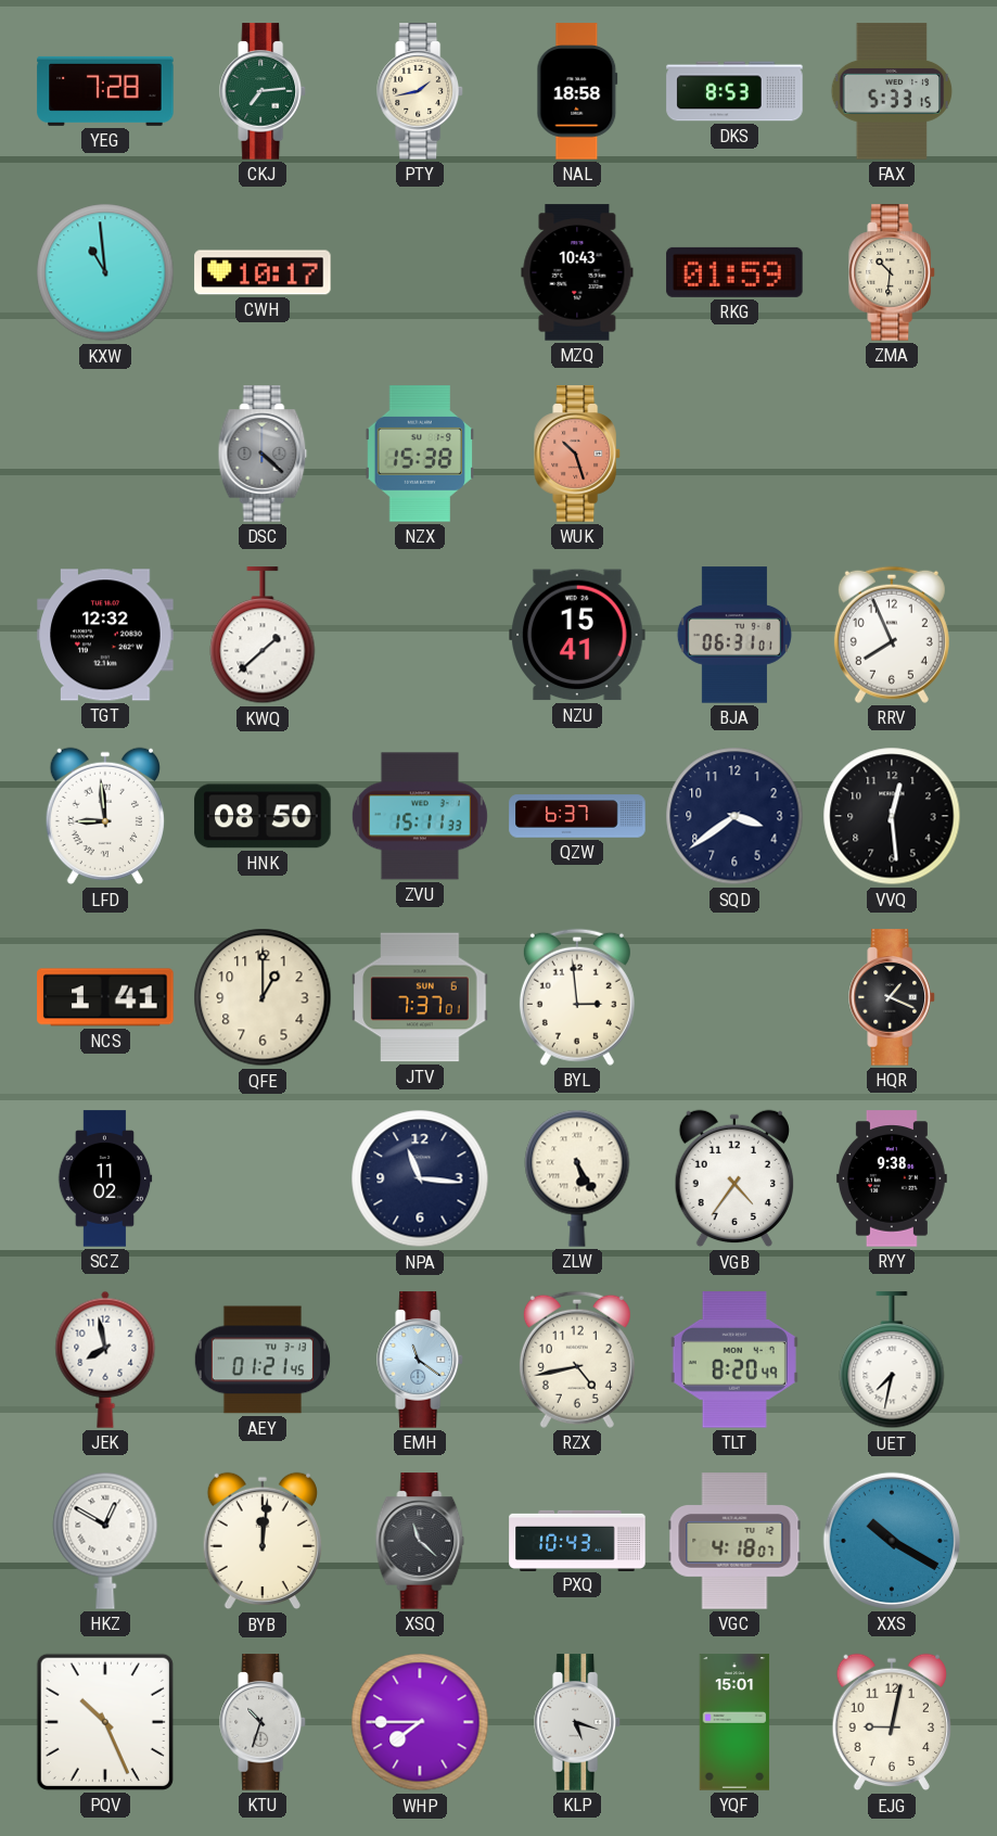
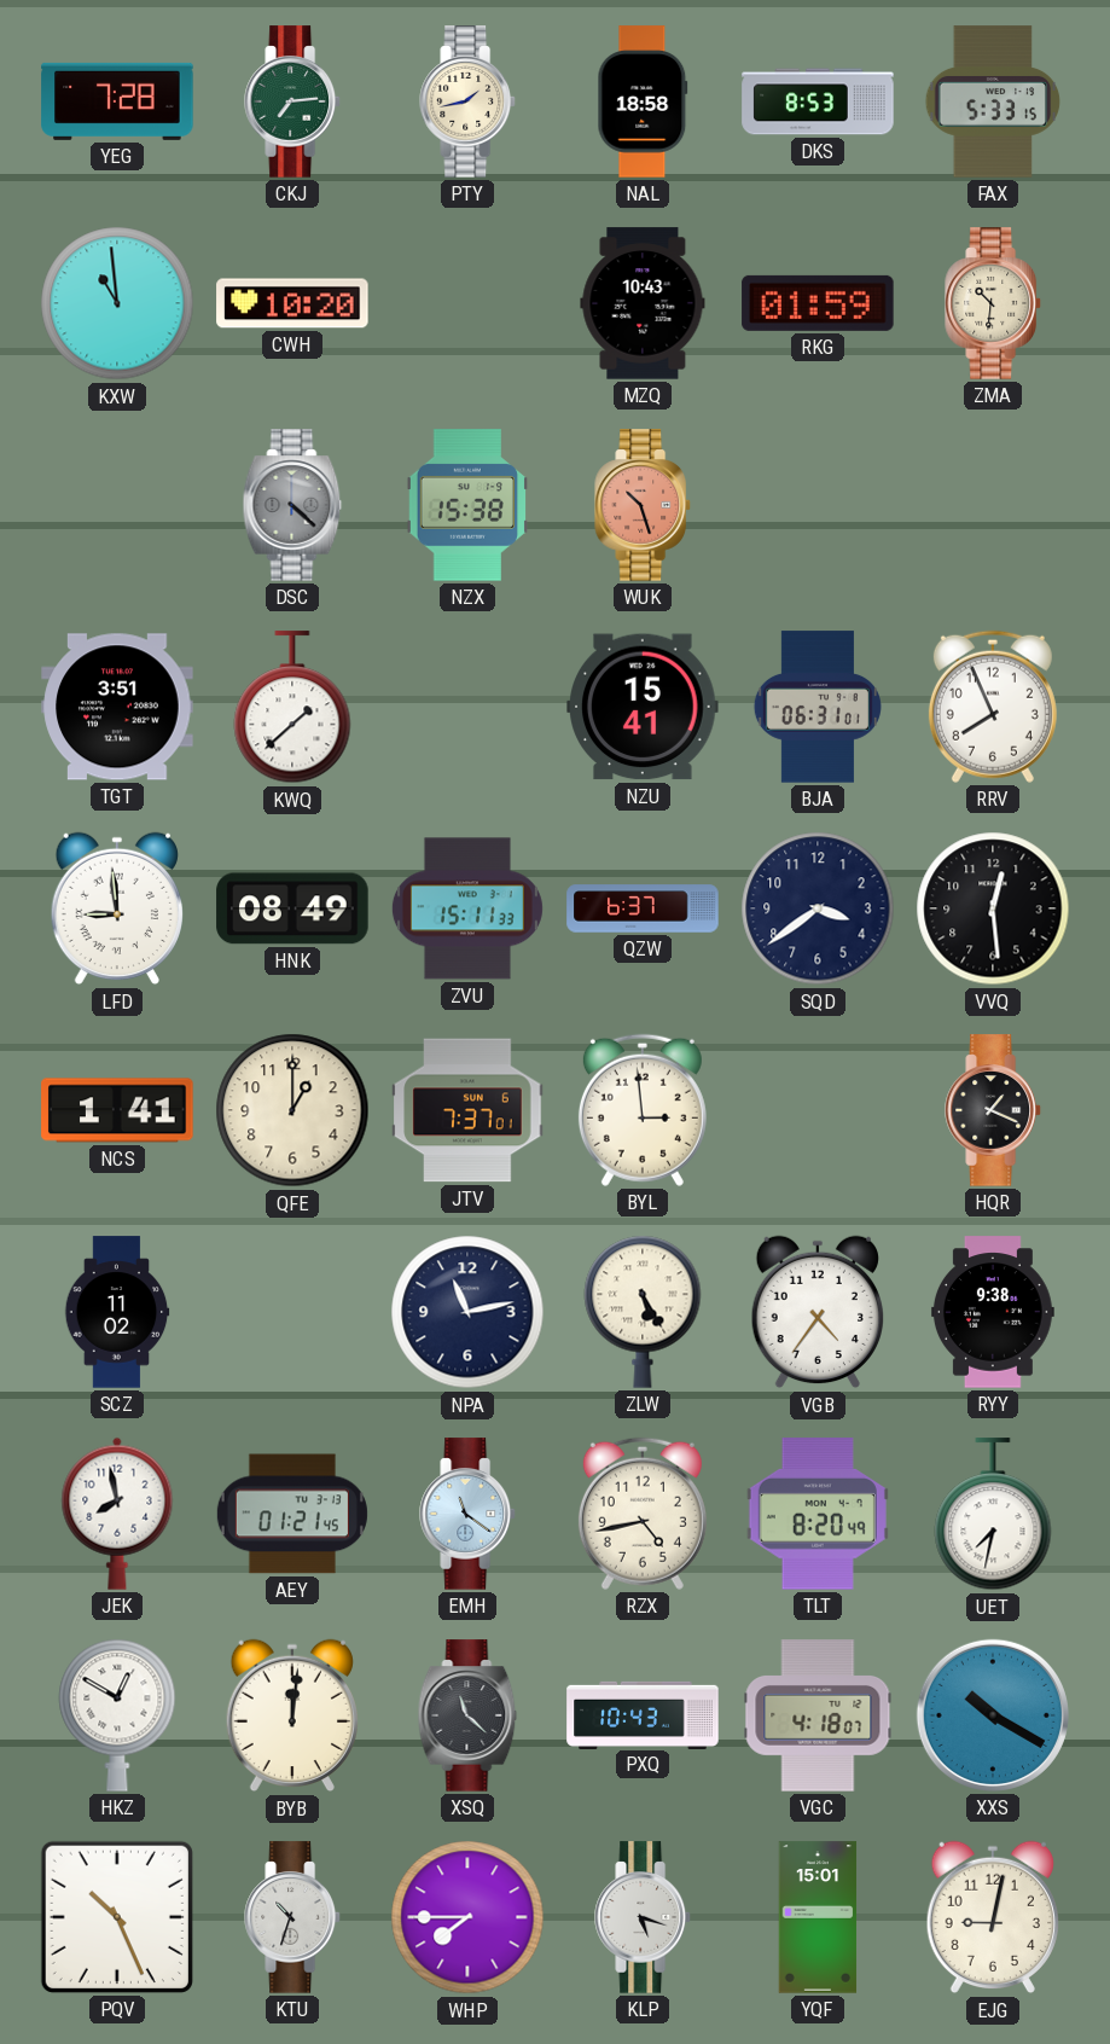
CWH: 10:17 -> 10:20 (292, 303)
TGT: 12:32 -> 3:51 (117, 707)
HNK: 08:50 -> 08:49 (292, 908)
NPA: 11:16 -> 11:13 (467, 1312)
